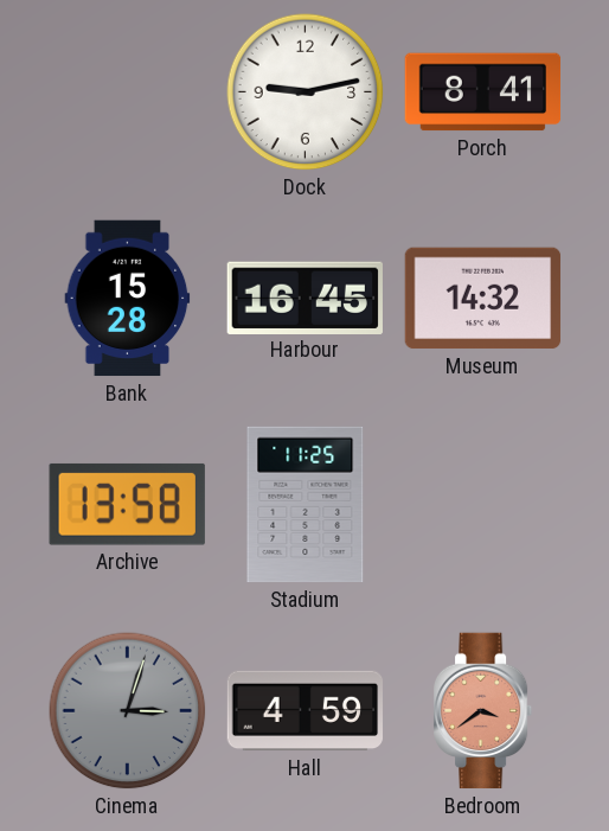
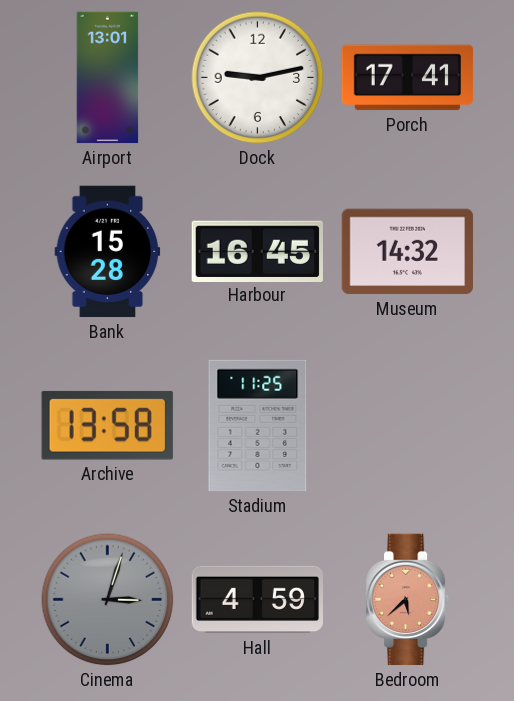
Airport: none -> 13:01 (108, 78)
Porch: 8:41 -> 17:41 (408, 78)
Bedroom: 3:39 -> 5:38 (408, 600)
